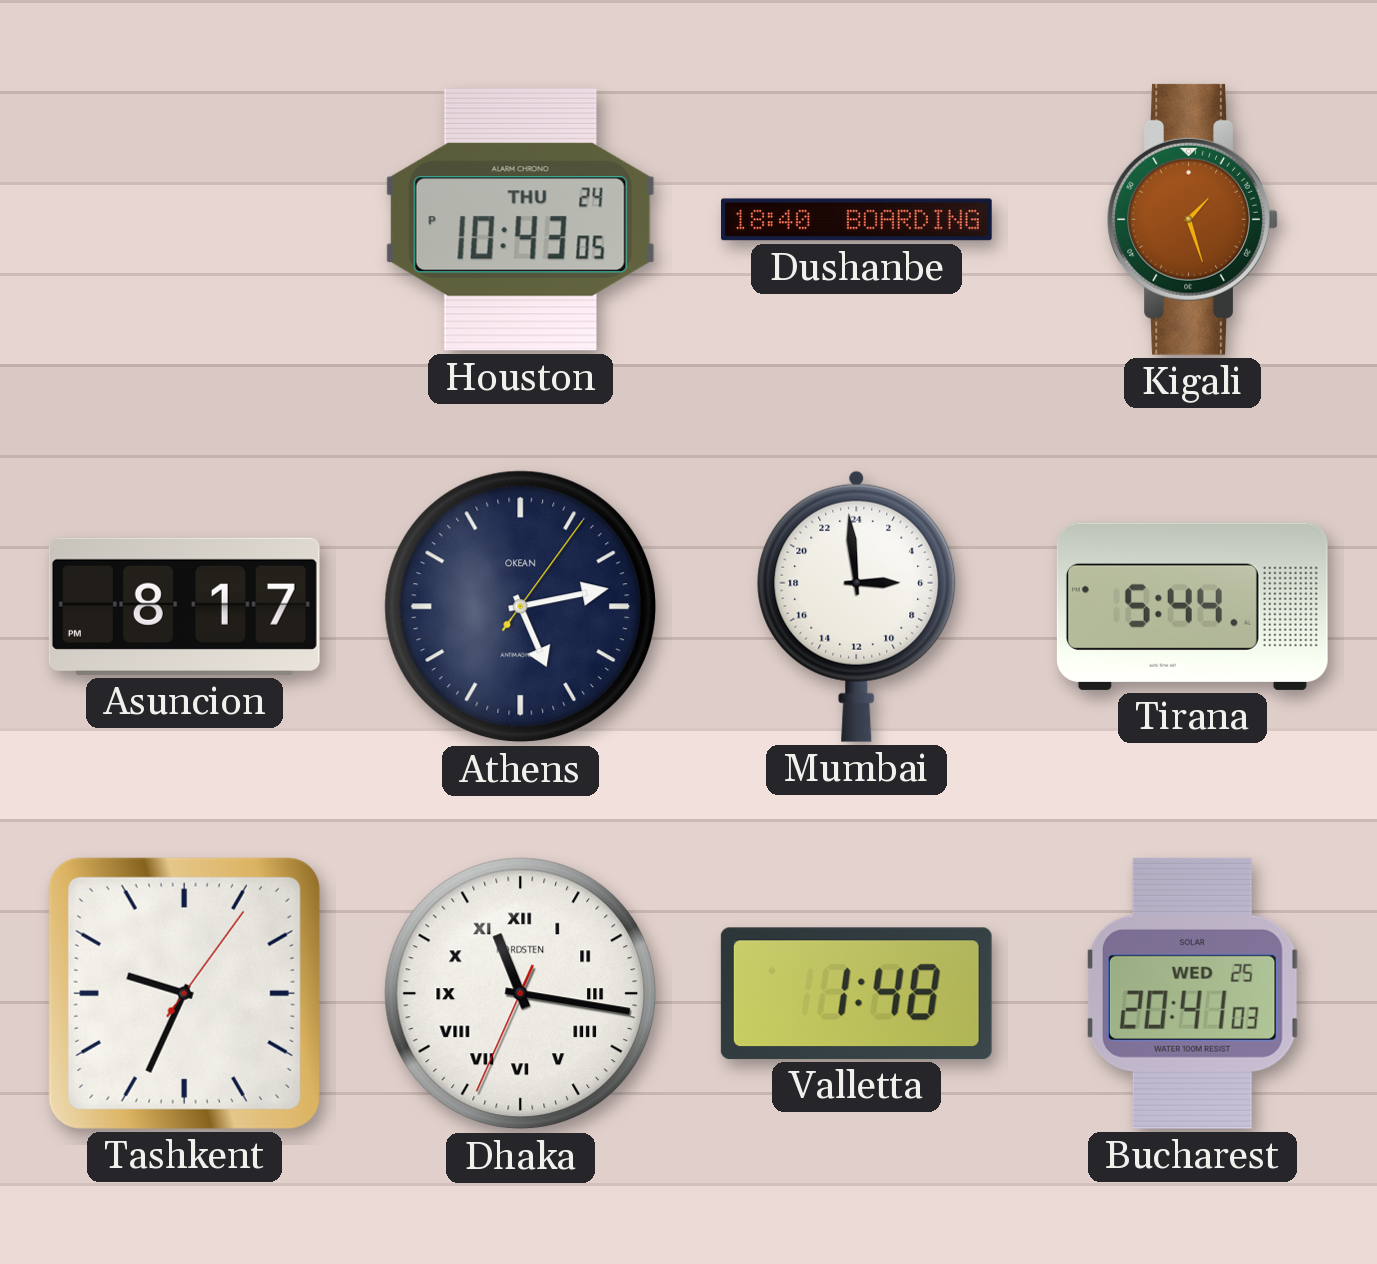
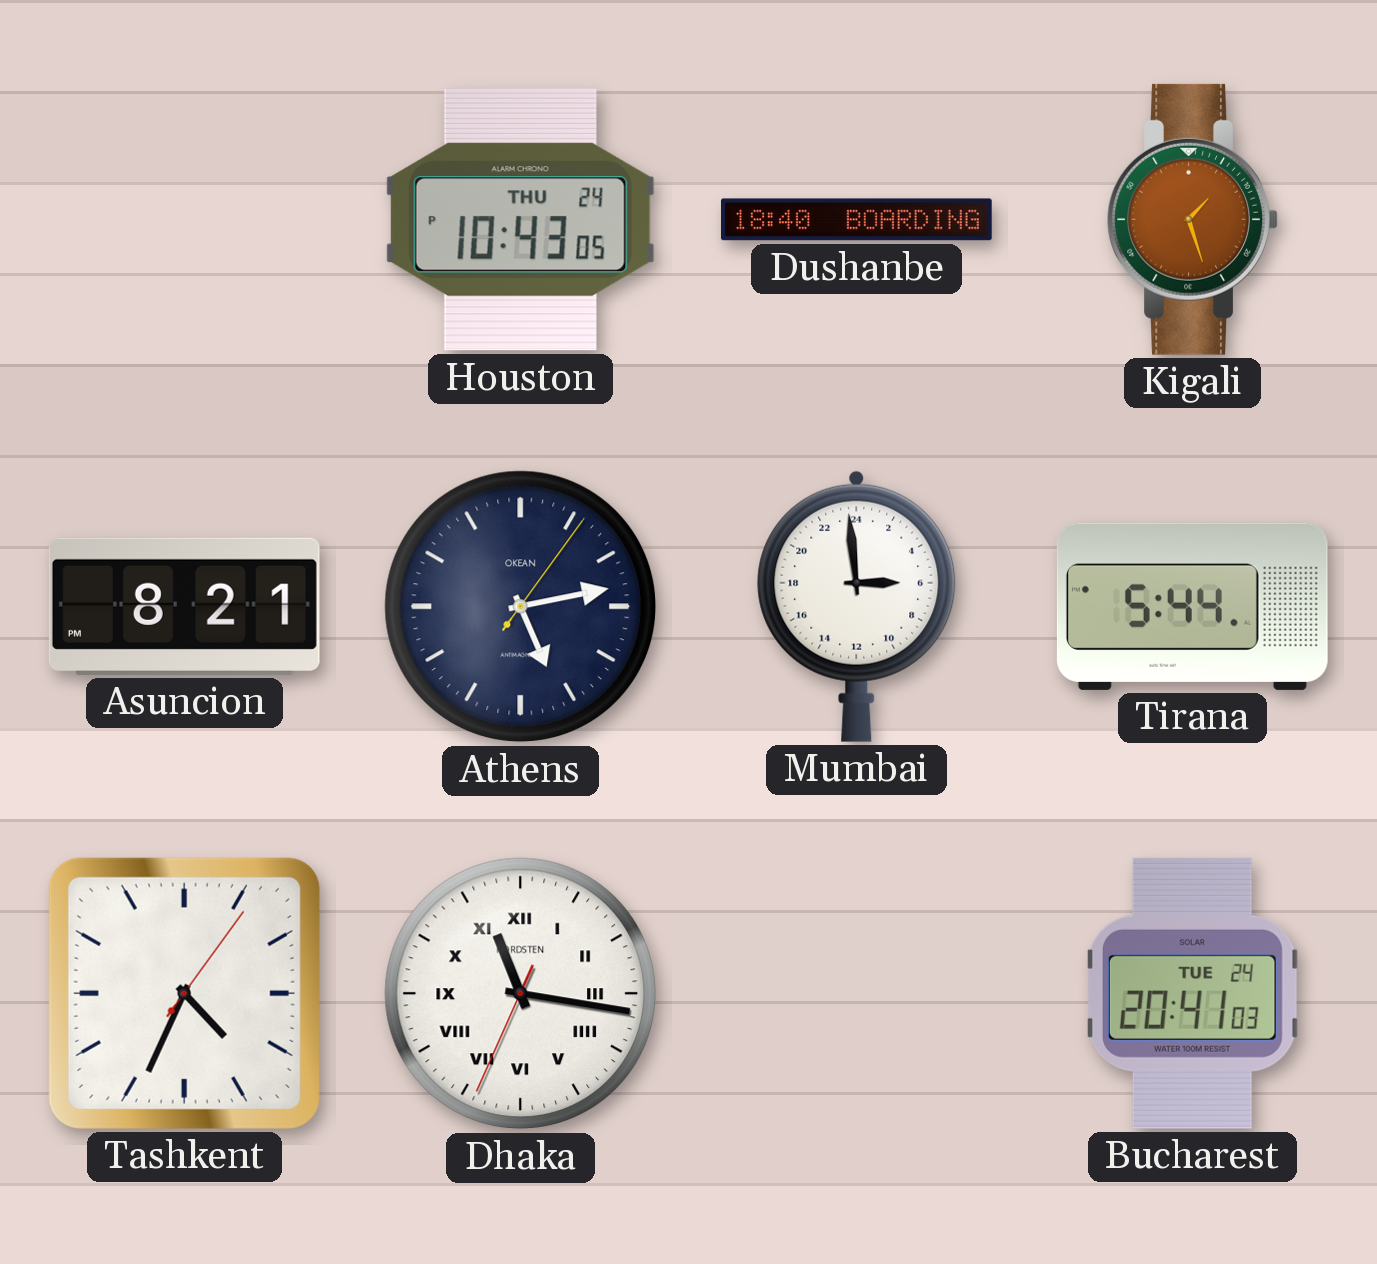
Asuncion: 8:17 -> 8:21 (184, 606)
Tashkent: 9:34 -> 4:34 (184, 993)
Valletta: 1:48 -> none (856, 993)
Bucharest date: WED 25 -> TUE 24 (1192, 993)
